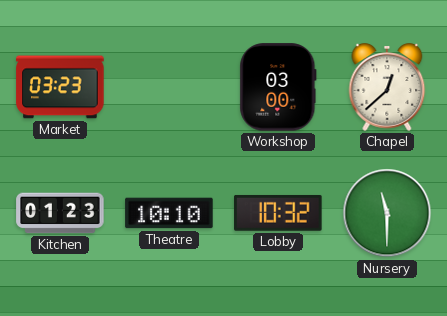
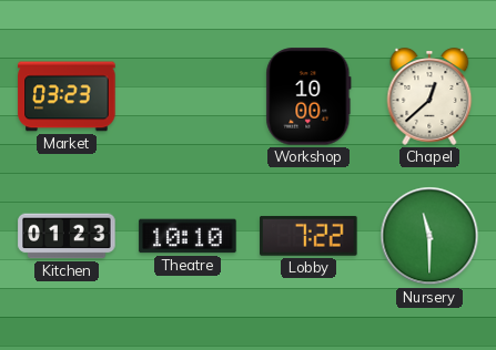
Workshop: 03:00 -> 10:00 (308, 96)
Lobby: 10:32 -> 7:22 (308, 236)
